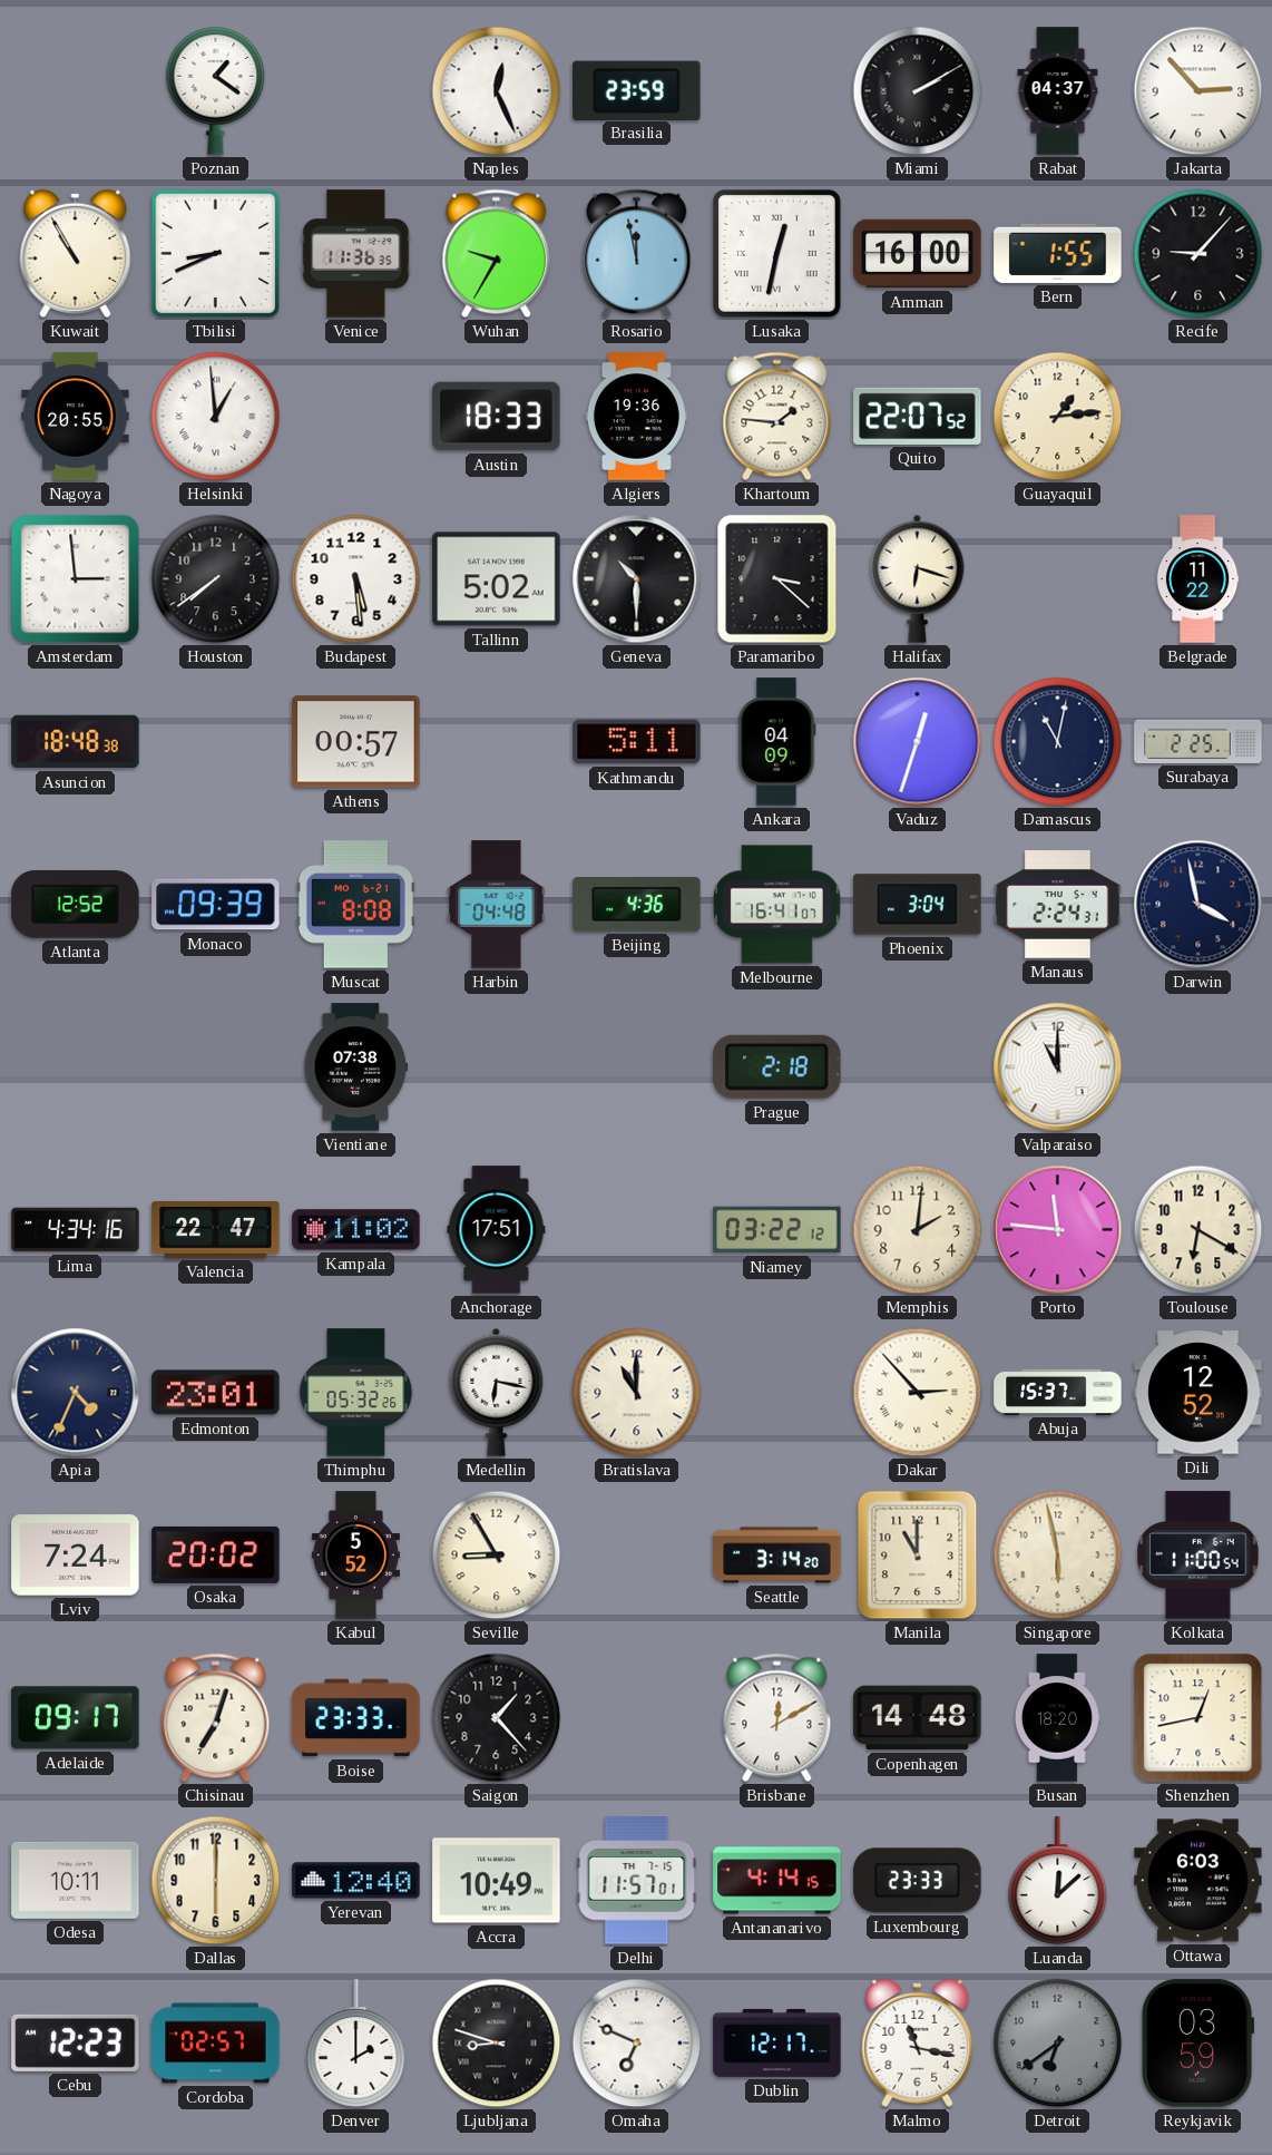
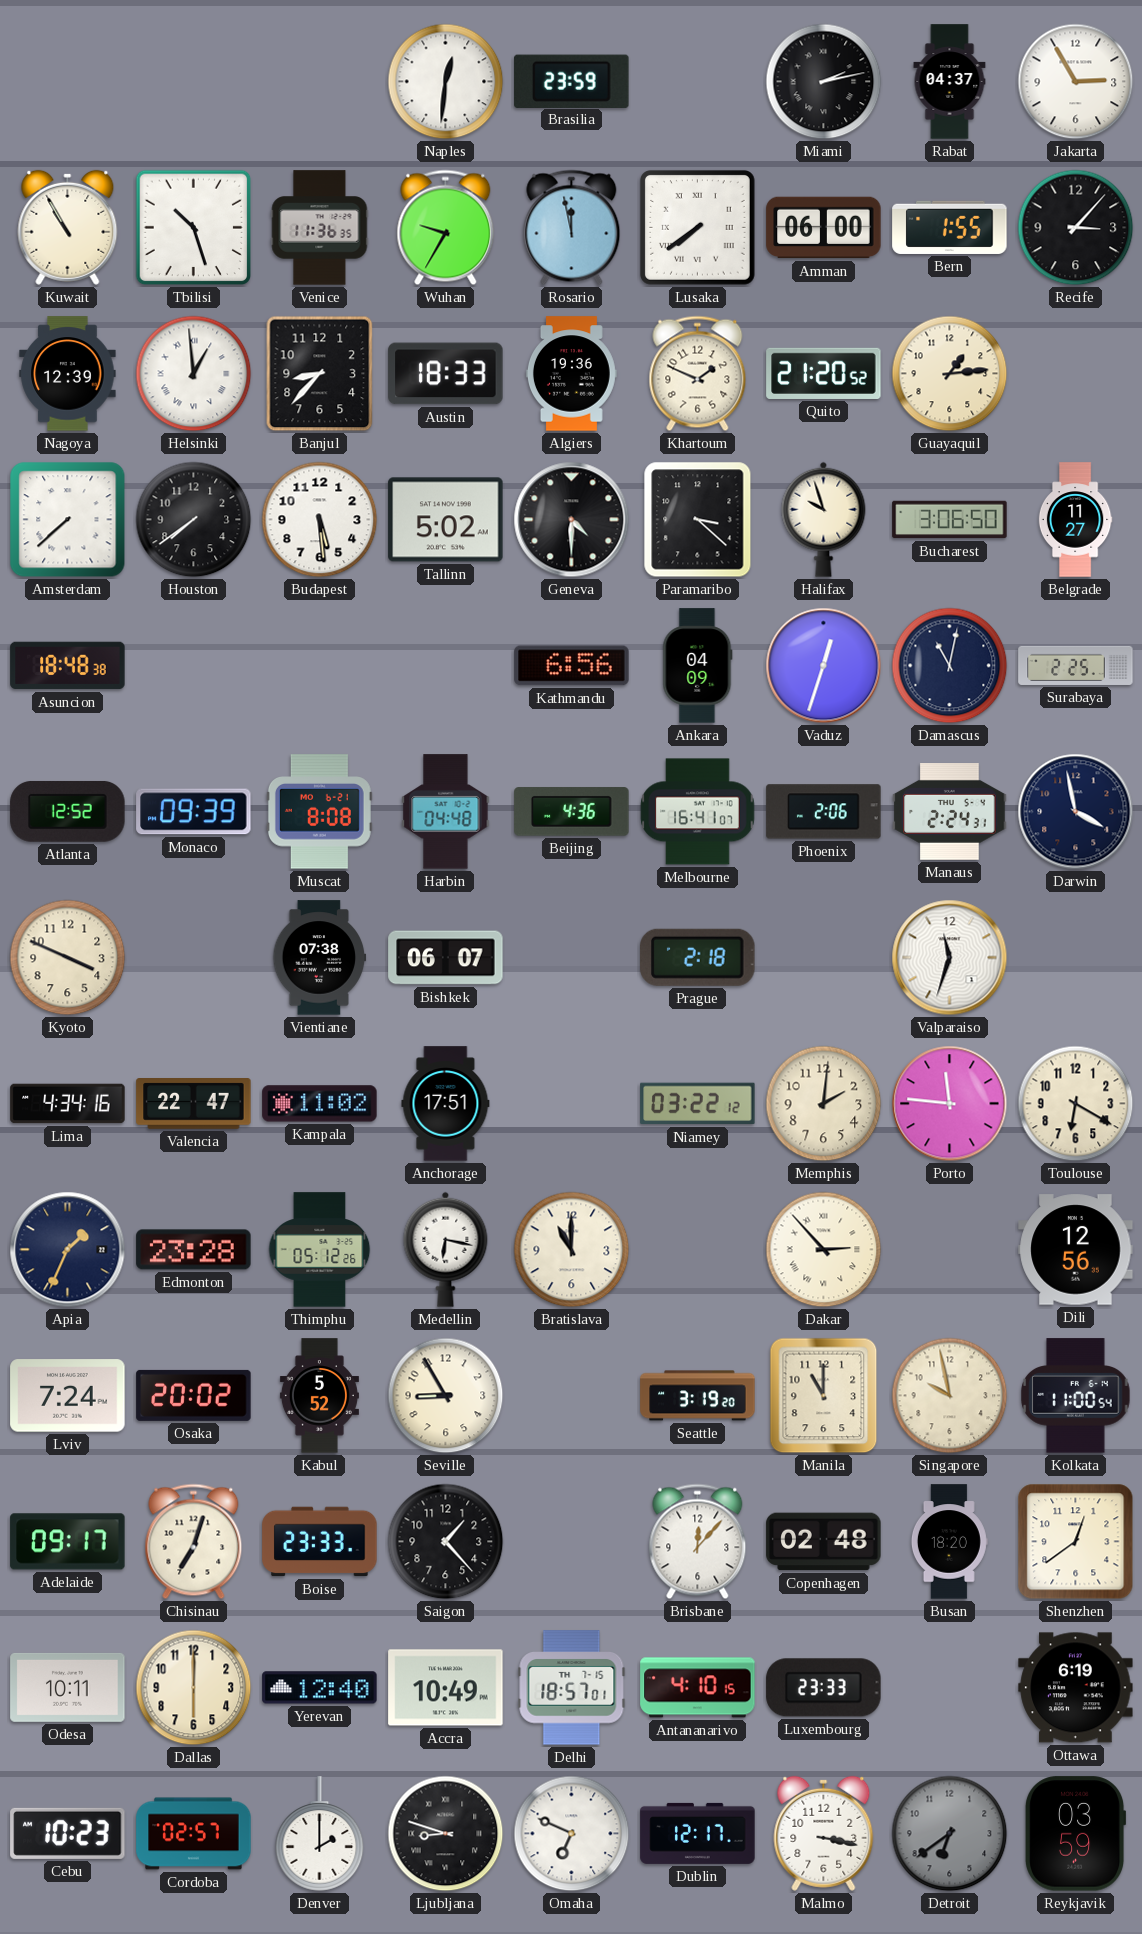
Poznan: 1:21 -> none (216, 91)
Naples: 12:26 -> 12:31 (446, 82)
Miami: 2:10 -> 2:13 (824, 82)
Jakarta: 2:53 -> 2:55 (1076, 82)
Tbilisi: 8:41 -> 10:27 (194, 228)
Lusaka: 12:32 -> 7:39 (697, 227)
Amman: 16:00 -> 06:00 (824, 228)
Recife: 9:07 -> 3:07 (1076, 228)
Nagoya: 20:55 -> 12:39 (68, 374)
Banjul: none -> 8:37 (320, 374)
Khartoum: 1:46 -> 1:49 (698, 374)
Quito: 22:07 -> 21:20 (824, 373)
Amsterdam: 2:59 -> 7:38 (68, 520)
Geneva: 10:30 -> 4:30 (572, 520)
Halifax: 6:18 -> 9:57 (824, 519)
Bucharest: none -> 3:06 (950, 520)
Belgrade: 11:22 -> 11:27 (1075, 520)
Athens: 00:57 -> none (356, 742)
Kathmandu: 5:11 -> 6:56 (572, 666)
Phoenix: 3:04 -> 2:06 (824, 812)
Kyoto: none -> 3:49 (68, 958)
Bishkek: none -> 06:07 (446, 958)
Valparaiso: 11:00 -> 11:33 (950, 958)
Apia: 4:34 -> 1:34 (68, 1250)
Edmonton: 23:01 -> 23:28 (194, 1250)
Thimphu: 05:32 -> 05:12 (320, 1250)
Abuja: 15:37 -> none (1058, 1392)
Dili: 12:52 -> 12:56 (1076, 1250)
Seattle: 3:14 -> 3:19 (698, 1396)
Singapore: 5:58 -> 9:58 (950, 1396)
Brisbane: 12:10 -> 12:07 (698, 1542)
Copenhagen: 14:48 -> 02:48 (824, 1542)
Shenzhen: 12:43 -> 12:39 (1076, 1542)
Delhi: 11:57 -> 18:57 (572, 1688)
Antananarivo: 4:14 -> 4:10 (698, 1688)
Luanda: 12:08 -> none (1058, 1881)
Ottawa: 6:03 -> 6:19 (1076, 1688)
Cebu: 12:23 -> 10:23 (68, 1833)
Malmo: 11:17 -> 3:17 (824, 1833)
